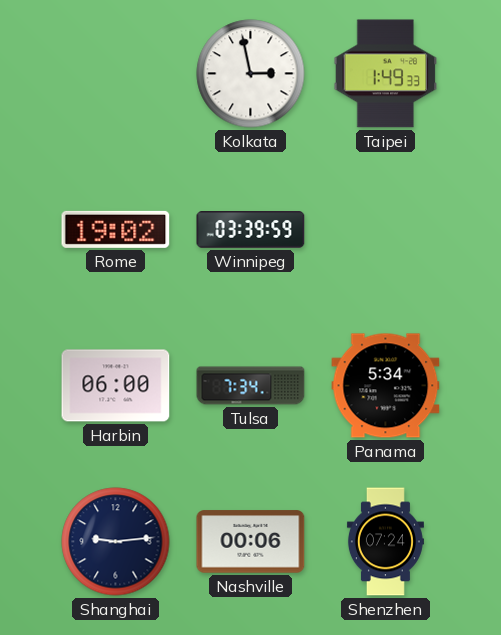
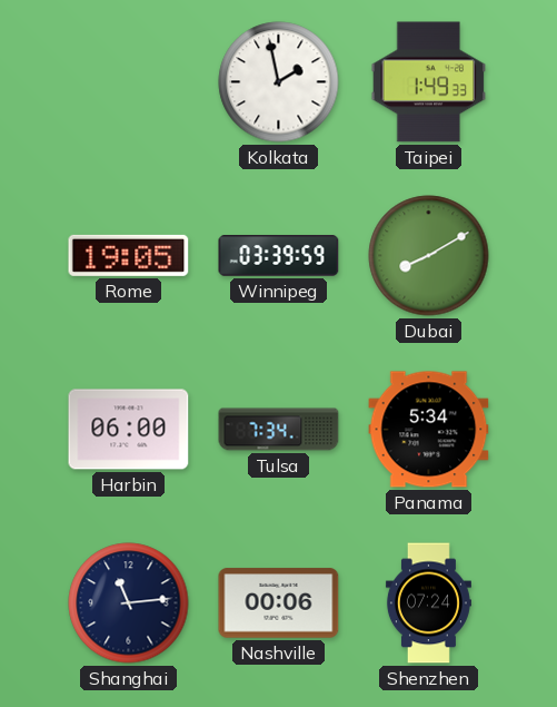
Kolkata: 2:58 -> 1:58 (279, 82)
Rome: 19:02 -> 19:05 (129, 255)
Dubai: none -> 8:10 (429, 256)
Shanghai: 9:14 -> 11:14 (129, 603)
